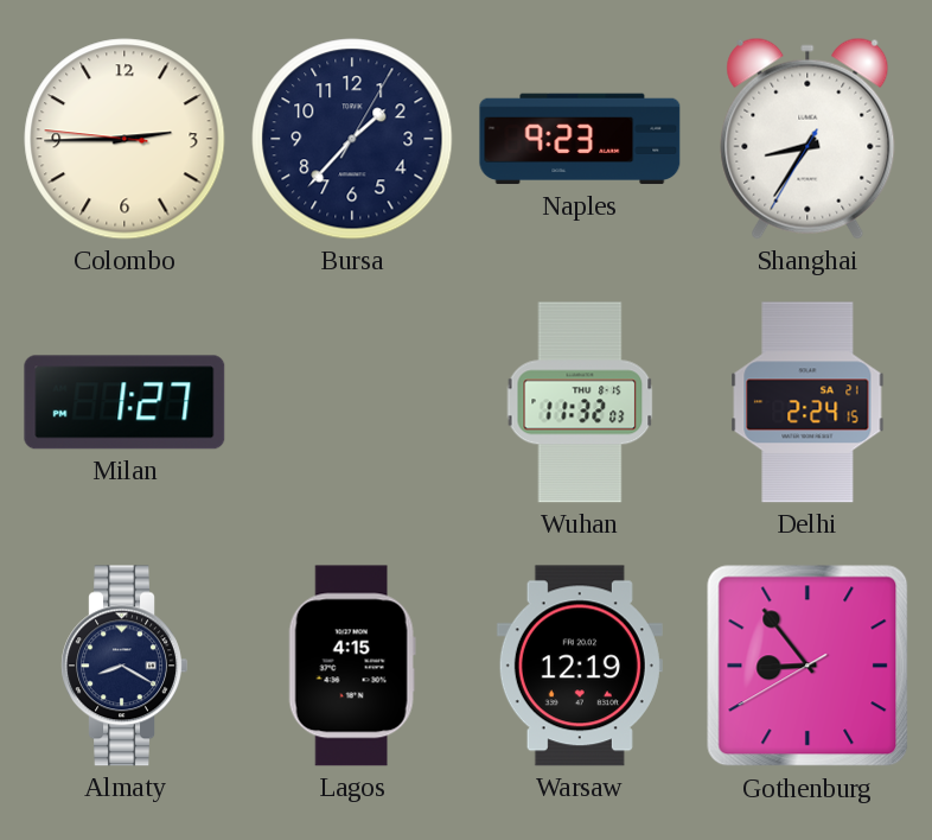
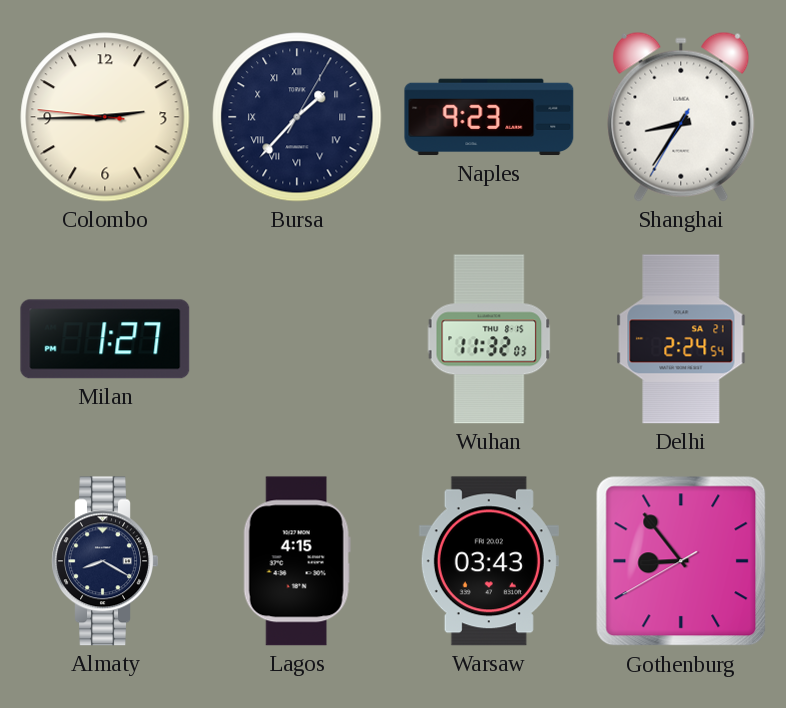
Bursa numerals: Arabic -> Roman (297, 117)
Delhi: 2:24:15 -> 2:24:54 (681, 339)
Warsaw: 12:19 -> 03:43 (489, 561)
